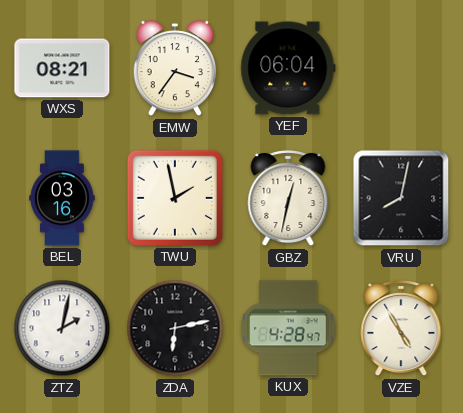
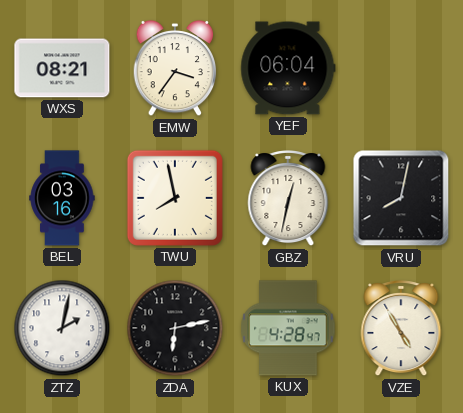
TWU: 1:58 -> 7:58 (175, 198)
